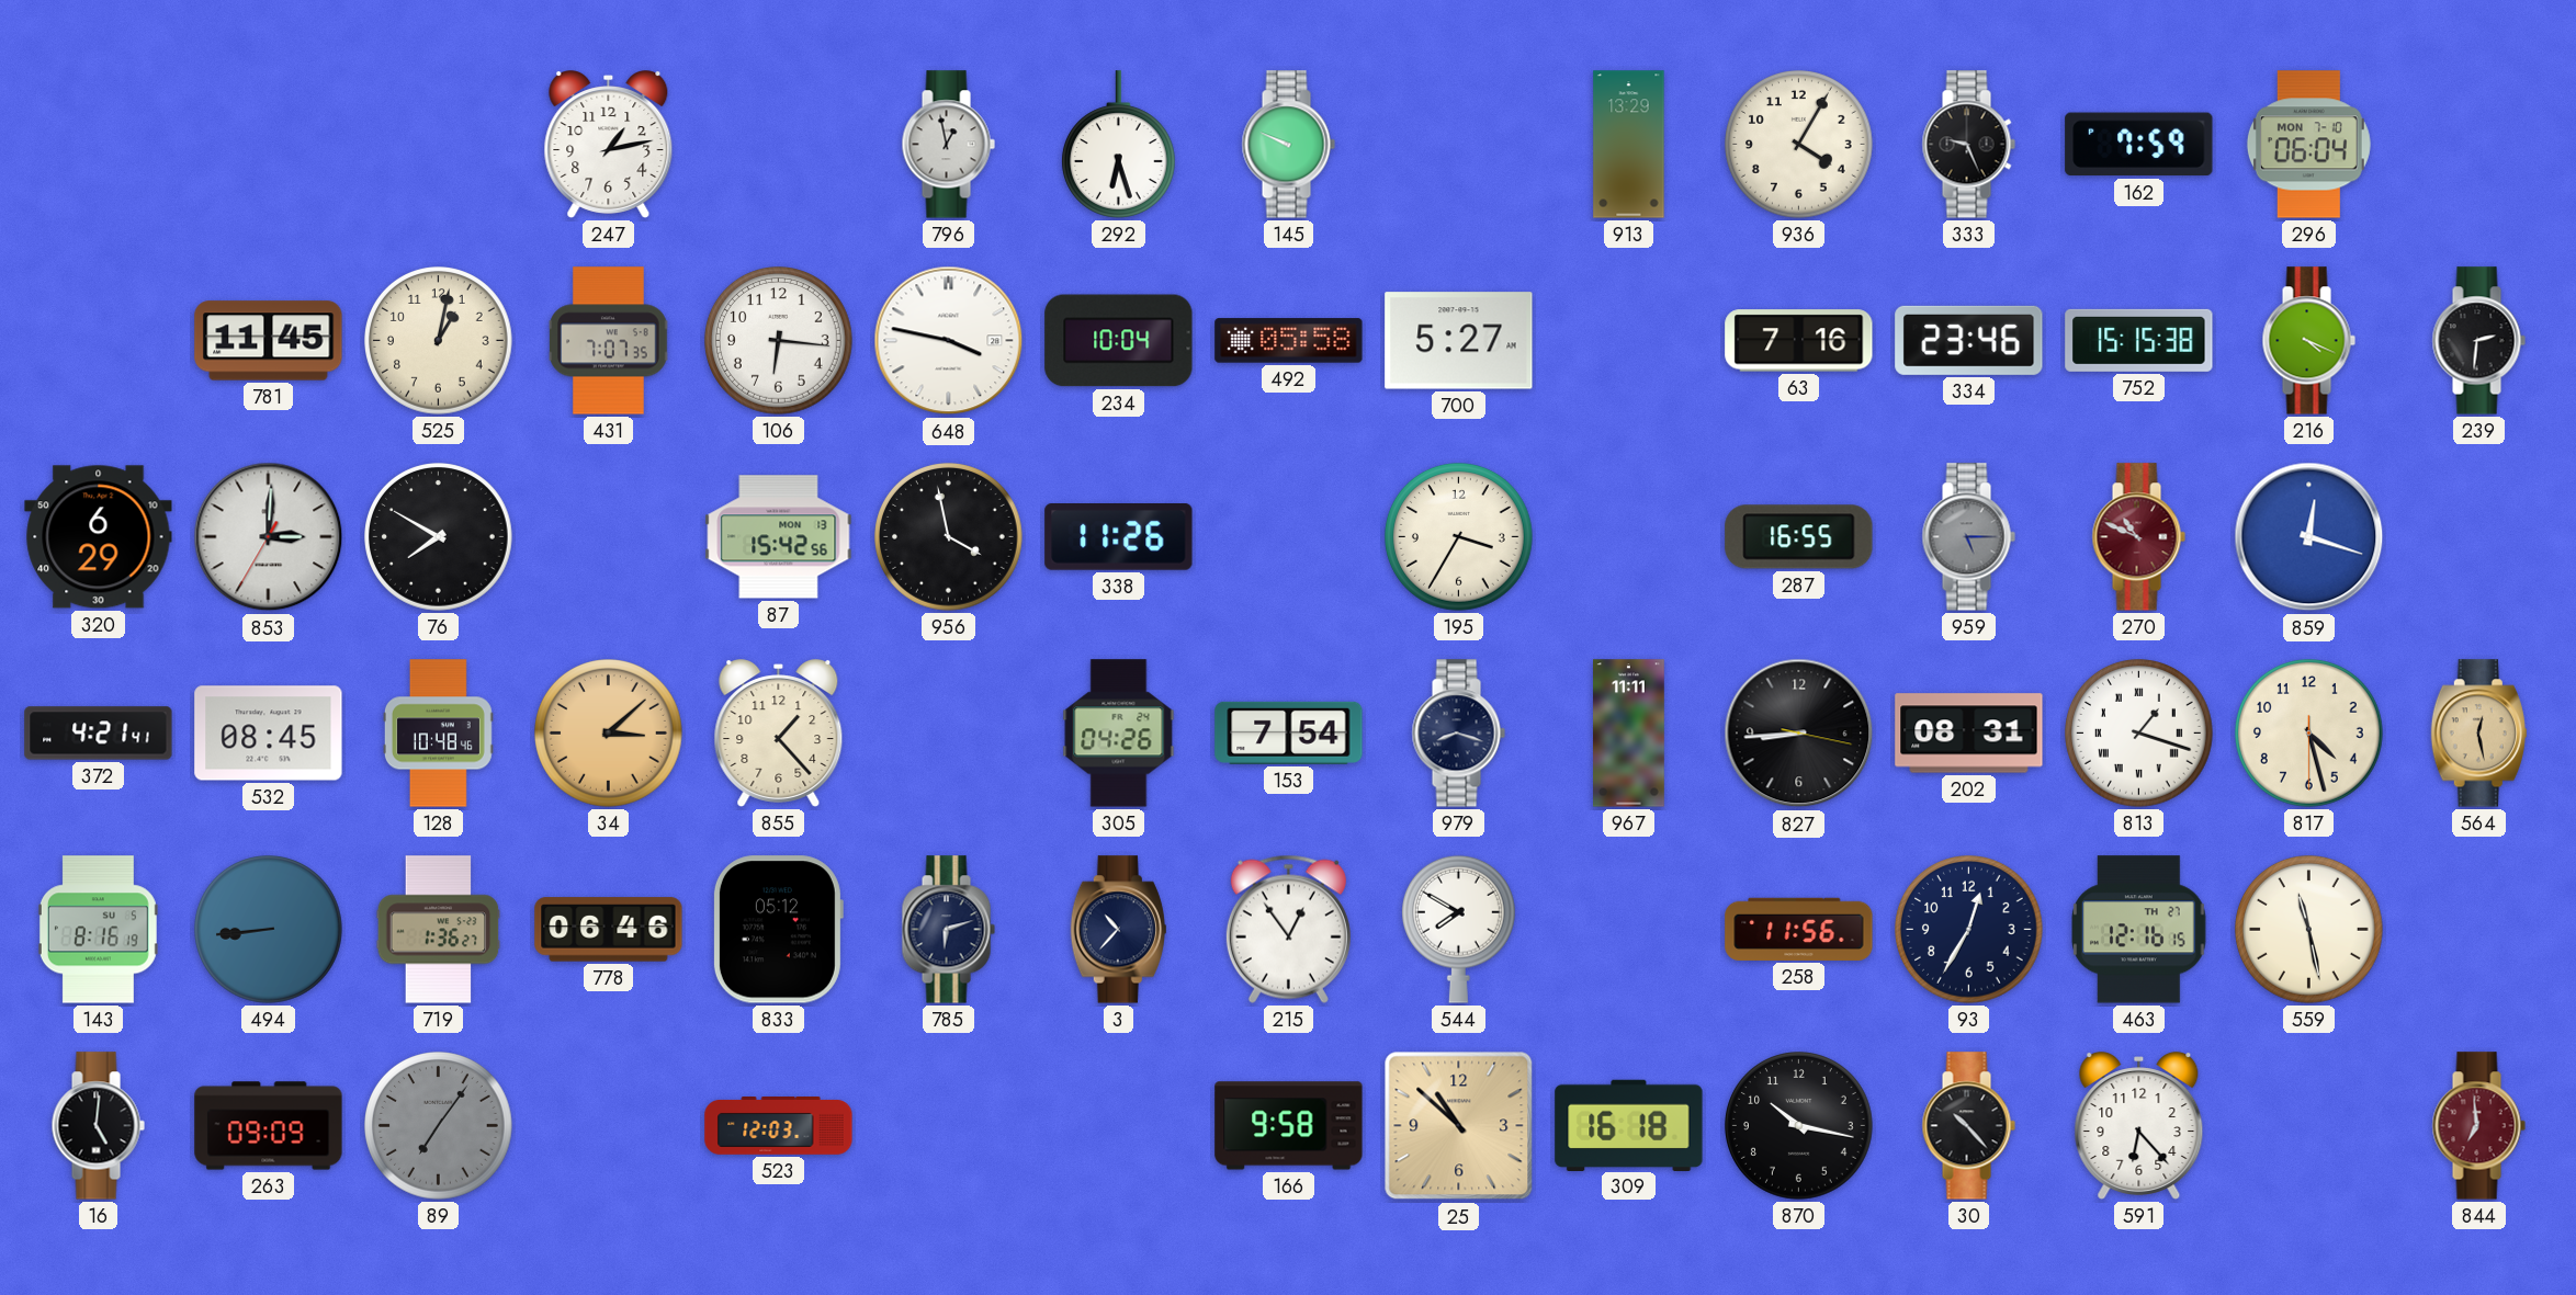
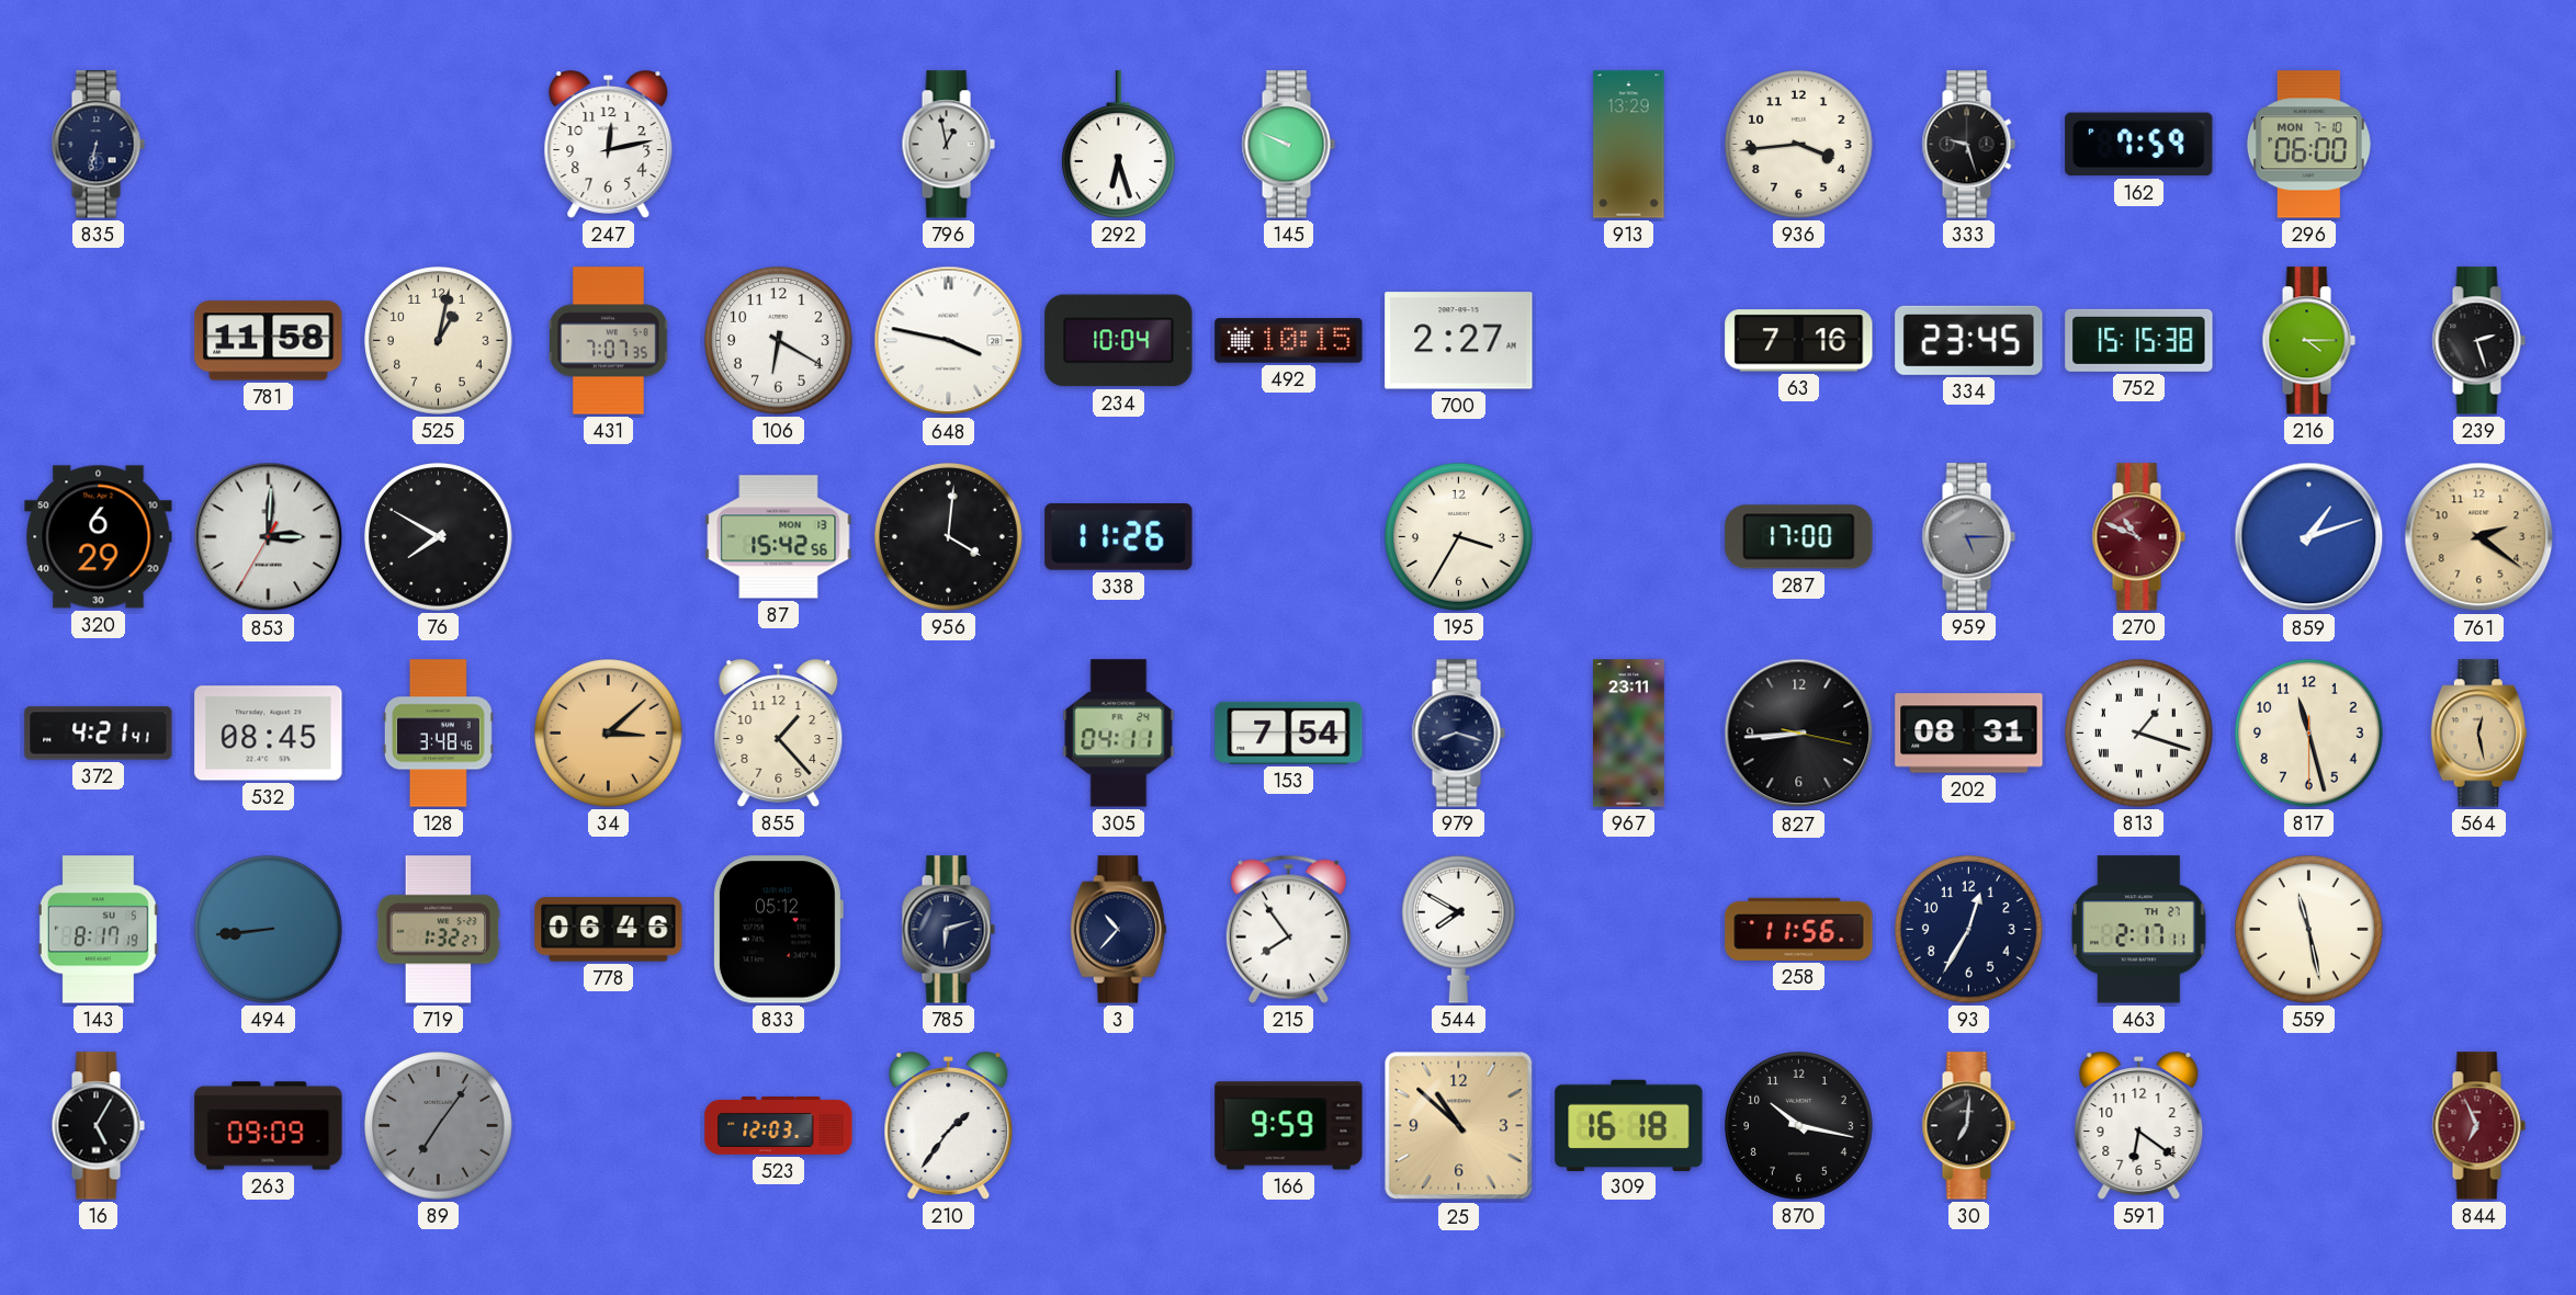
835: none -> 6:32 (98, 145)
247: 1:13 -> 12:13 (609, 145)
936: 4:05 -> 3:44 (1799, 145)
333: 9:26 -> 9:27 (1968, 145)
296: 06:04 -> 06:00 (2308, 145)
781: 11:45 -> 11:58 (269, 341)
106: 6:16 -> 6:20 (779, 341)
492: 05:58 -> 10:15 (1289, 341)
700: 5:27 -> 2:27 (1459, 341)
334: 23:46 -> 23:45 (1969, 340)
216: 4:19 -> 4:15 (2308, 341)
239: 2:31 -> 2:27 (2478, 341)
956: 3:58 -> 4:01 (949, 537)
287: 16:55 -> 17:00 (1799, 537)
859: 12:18 -> 1:12 (2309, 537)
761: none -> 2:21 (2479, 537)
128: 10:48 -> 3:48 (438, 734)
305: 04:26 -> 04:11 (1119, 734)
967: 11:11 -> 23:11 (1629, 734)
817: 4:27 -> 11:27 (2309, 734)
143: 8:16 -> 8:17 (98, 930)
719: 1:36 -> 1:32 (439, 930)
215: 12:54 -> 7:54 (1288, 929)
463: 12:16 -> 2:17 (2139, 930)
16: 5:01 -> 5:05 (98, 1126)
210: none -> 1:36 (949, 1126)
166: 9:58 -> 9:59 (1289, 1126)
30: 10:23 -> 7:01 (1968, 1126)
591: 6:23 -> 6:21 (2139, 1126)
844: 6:59 -> 6:56 (2478, 1126)
